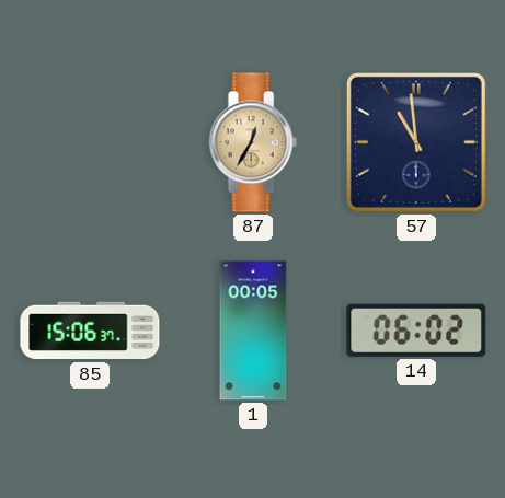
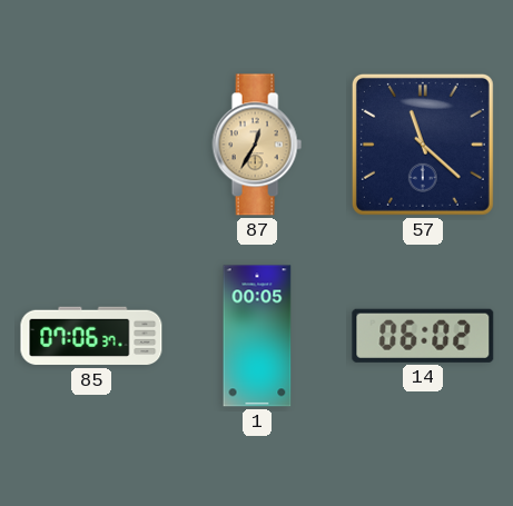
57: 10:59 -> 11:22 (423, 145)
85: 15:06 -> 07:06 (91, 336)
